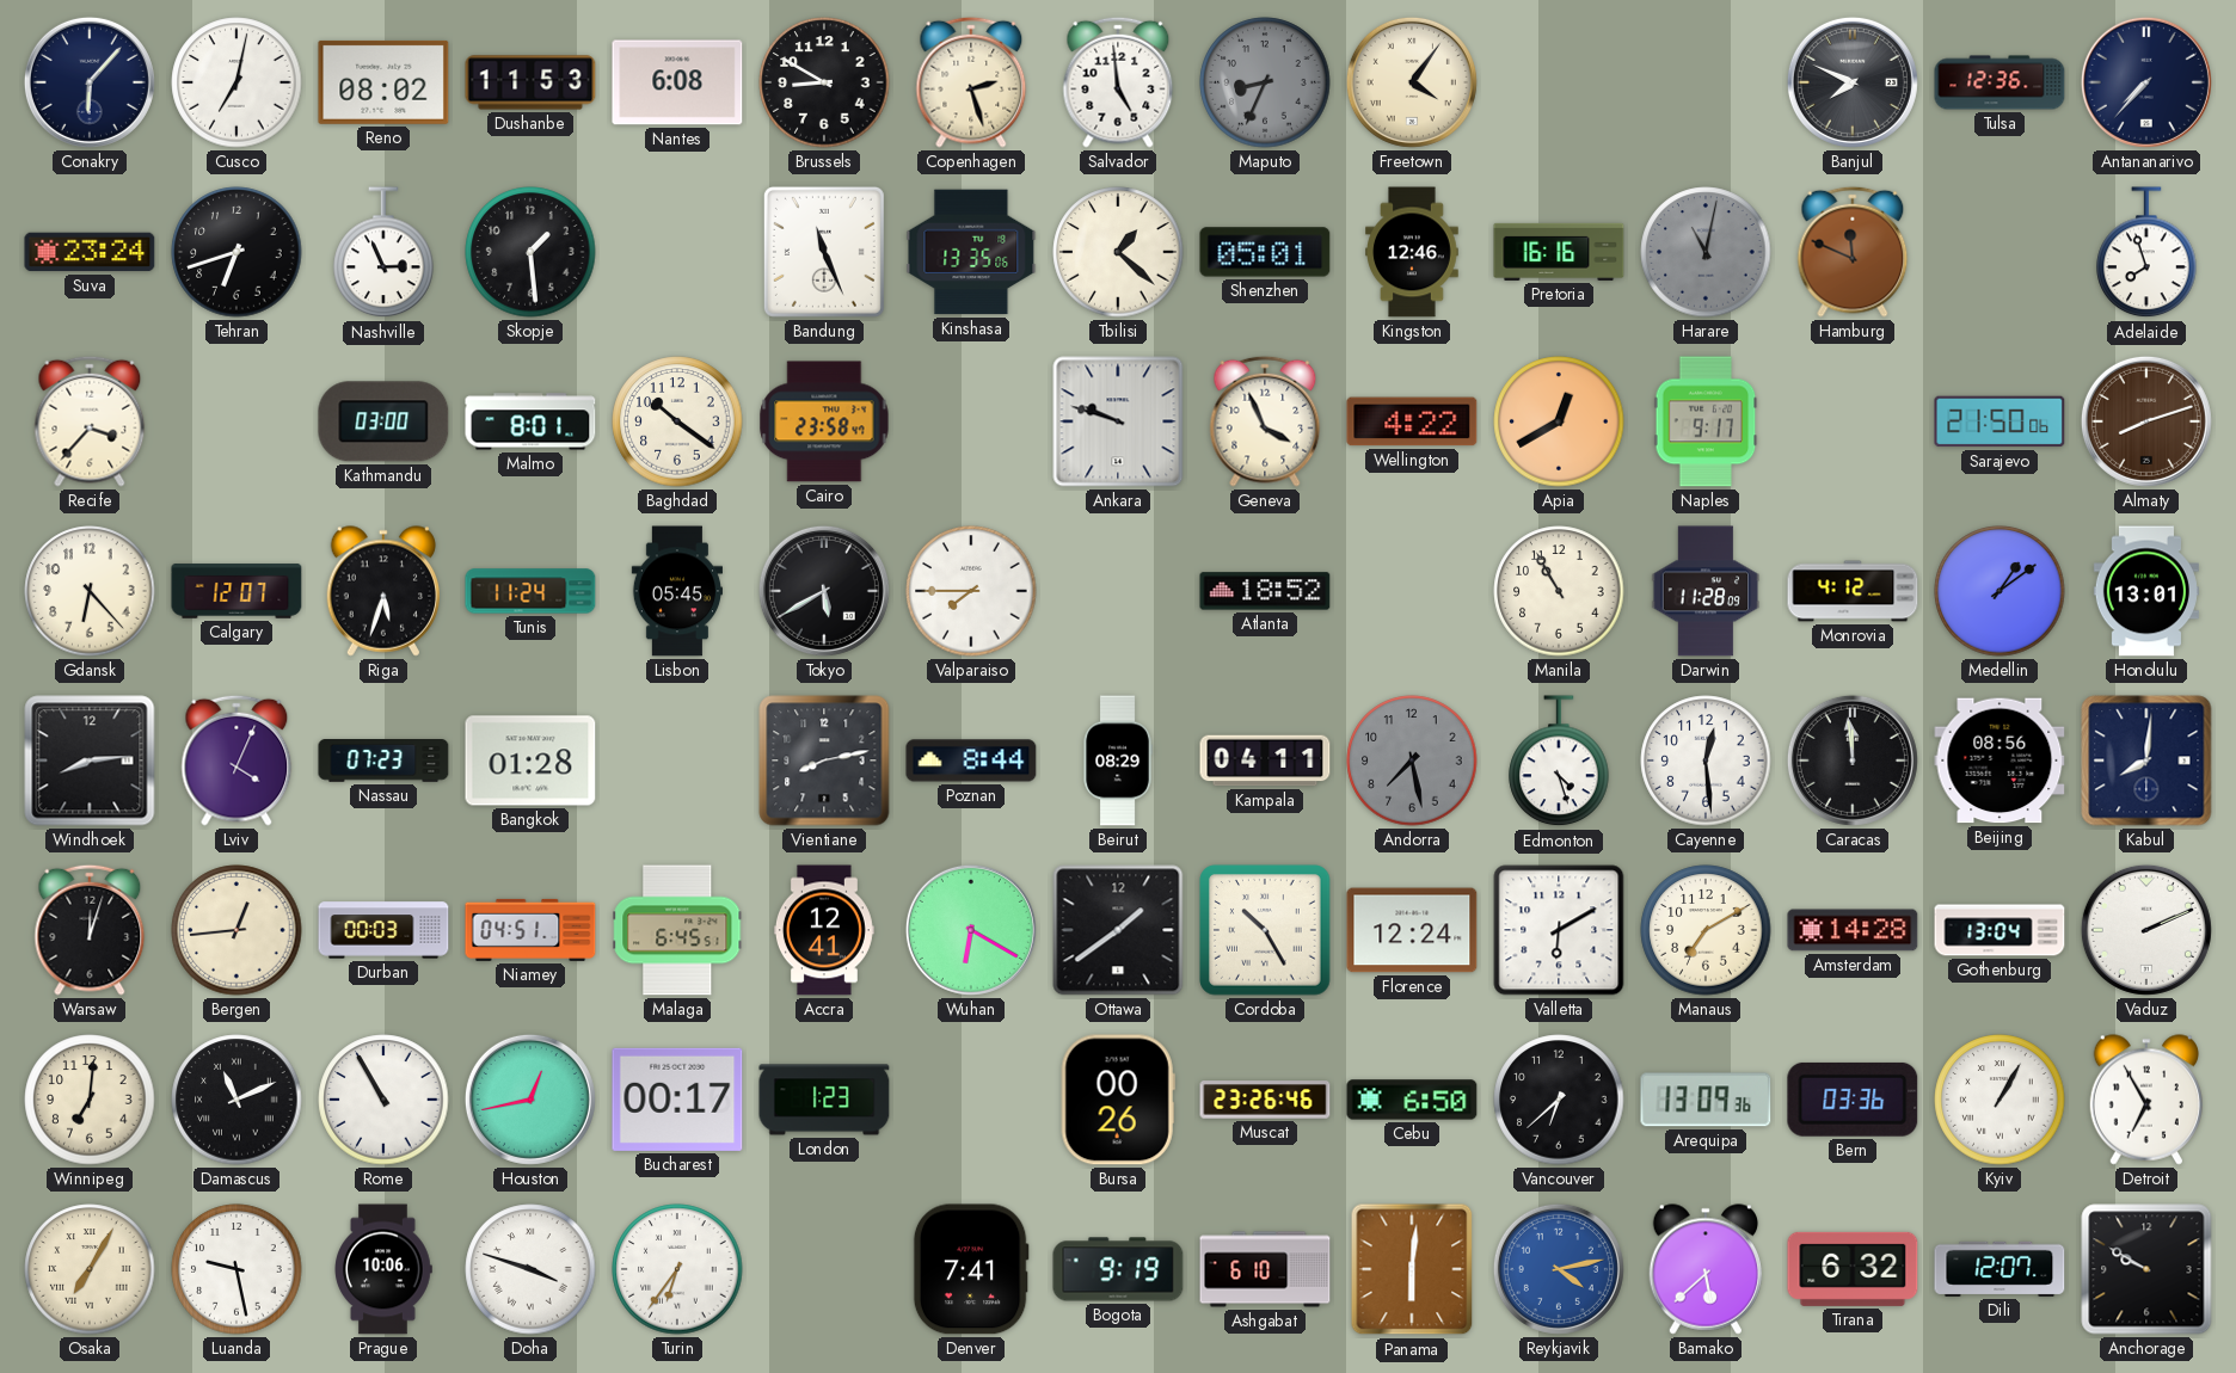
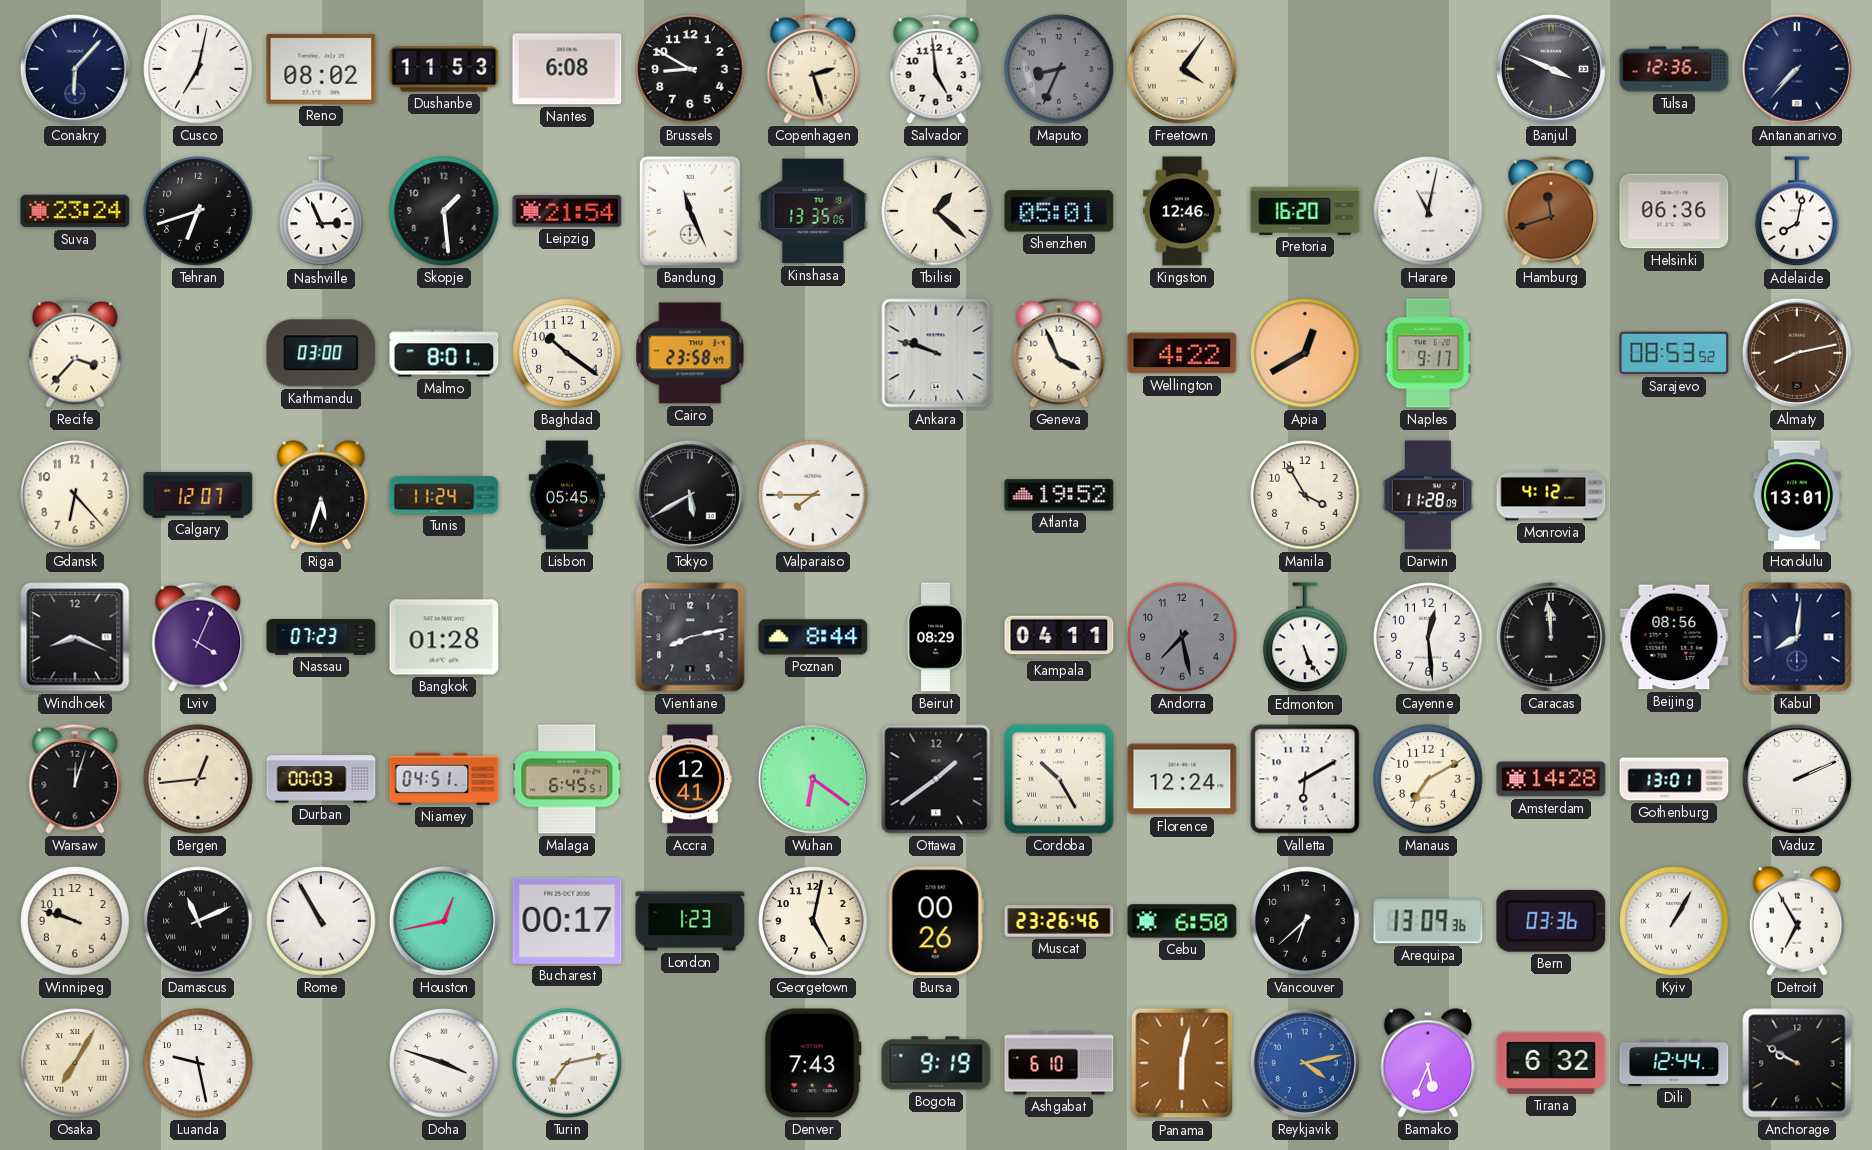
Banjul: 7:49 -> 3:49 (1551, 69)
Leipzig: none -> 21:54 (567, 211)
Pretoria: 16:16 -> 16:20 (1305, 211)
Harare dial: grey -> white (1428, 211)
Hamburg: 11:49 -> 11:42 (1551, 211)
Helsinki: none -> 06:36 (1674, 211)
Adelaide: 7:57 -> 8:02 (1797, 212)
Sarajevo: 21:50 -> 08:53 (1674, 353)
Almaty: 8:12 -> 8:13 (1797, 353)
Atlanta: 18:52 -> 19:52 (1059, 495)
Manila: 10:55 -> 3:55 (1305, 495)
Medellin: 1:09 -> none (1999, 591)
Windhoek: 8:14 -> 8:19 (75, 637)
Edmonton: 4:27 -> 5:26 (1305, 638)
Wuhan: 6:20 -> 6:21 (813, 779)
Gothenburg: 13:04 -> 13:01 (1674, 779)
Winnipeg: 7:01 -> 9:48 (75, 921)
Georgetown: none -> 5:02 (813, 921)
Prague: 10:06 -> none (383, 1269)
Turin: 6:36 -> 7:13 (567, 1063)
Denver: 7:41 -> 7:43 (813, 1063)
Panama: 6:01 -> 6:02 (1182, 1063)
Bamako: 5:38 -> 5:34 (1427, 1063)
Dili: 12:07 -> 12:44 (1674, 1063)
